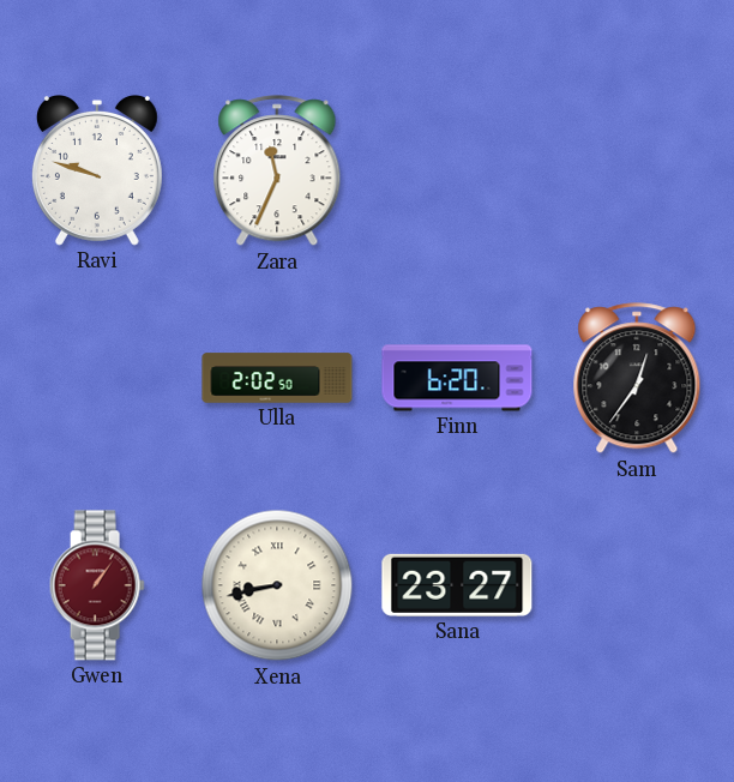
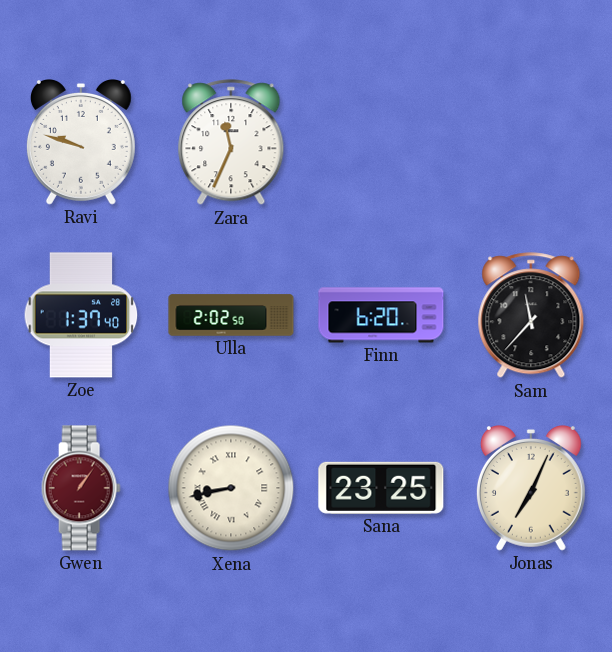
Zoe: none -> 1:37 (81, 315)
Sam: 12:36 -> 11:37 (531, 316)
Sana: 23:27 -> 23:25 (381, 488)
Jonas: none -> 7:04 (531, 489)
